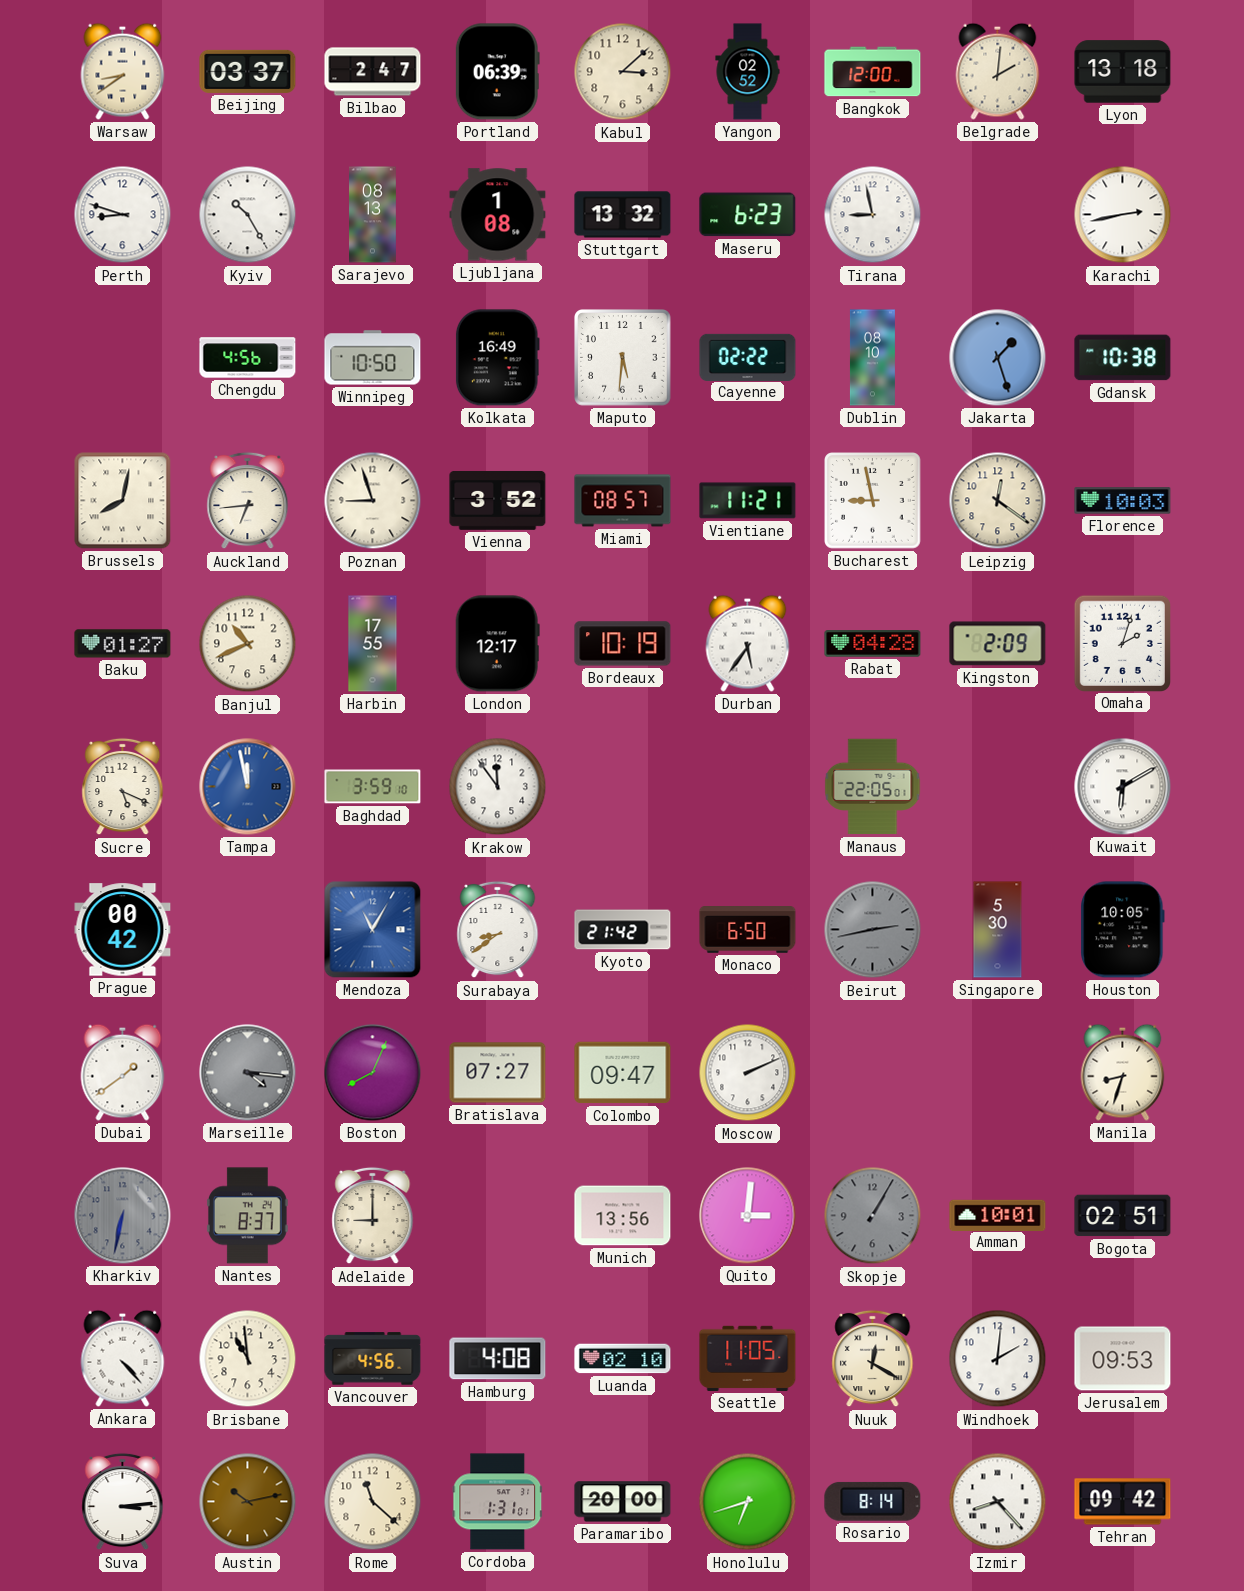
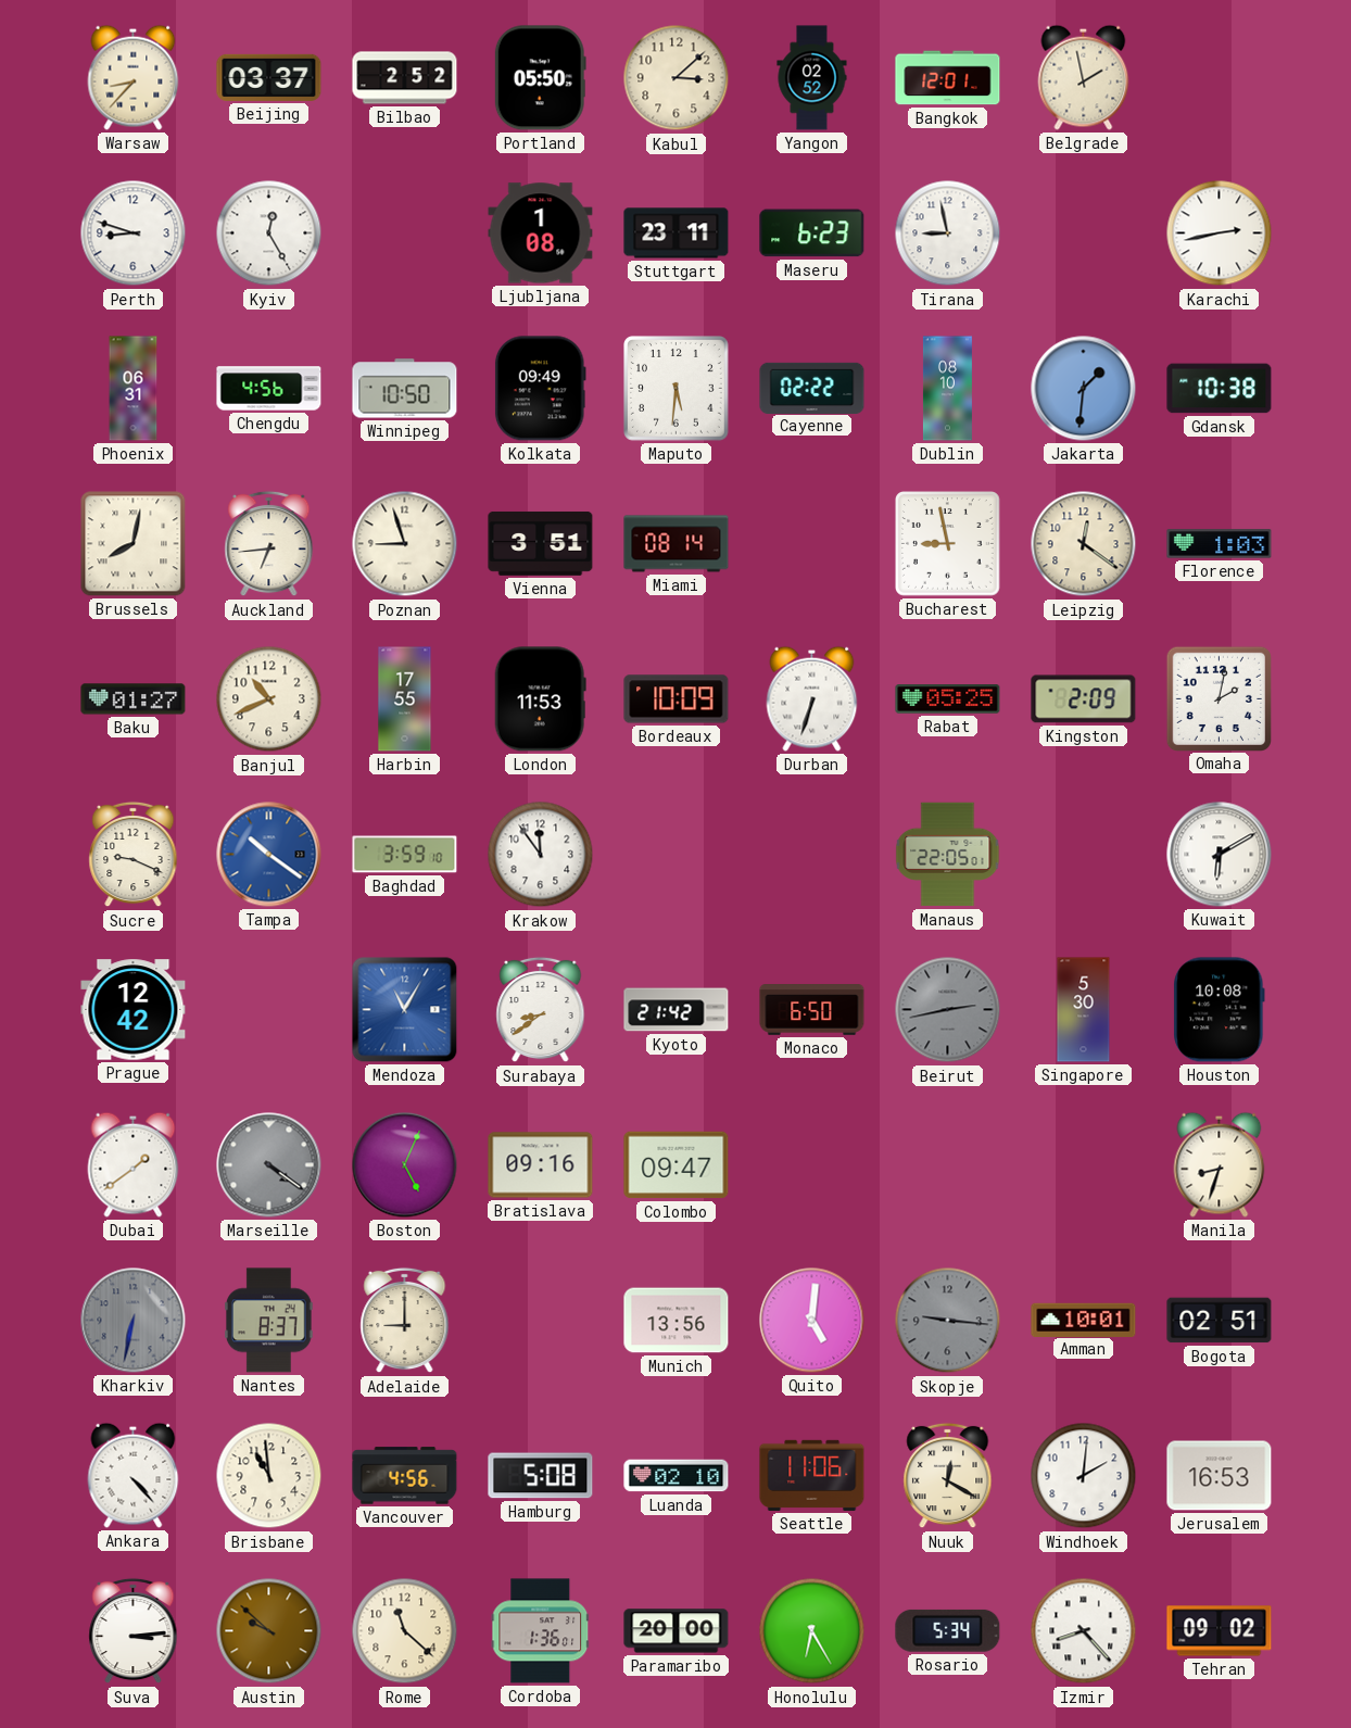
Warsaw: 8:39 -> 8:37 (134, 77)
Bilbao: 2:47 -> 2:52 (405, 78)
Portland: 06:39 -> 05:50 (540, 78)
Bangkok: 12:00 -> 12:01 (948, 78)
Belgrade: 2:01 -> 1:58 (1084, 77)
Lyon: 13:18 -> none (1123, 72)
Kyiv: 10:25 -> 12:25 (269, 234)
Sarajevo: 08:13 -> none (373, 215)
Stuttgart: 13:32 -> 23:11 (677, 234)
Phoenix: none -> 06:31 (134, 389)
Kolkata: 16:49 -> 09:49 (540, 389)
Jakarta: 1:27 -> 1:31 (1084, 389)
Vienna: 3:52 -> 3:51 (541, 543)
Miami: 08:57 -> 08:14 (677, 544)
Vientiane: 11:21 -> none (748, 501)
Florence: 10:03 -> 1:03 (1220, 544)
London: 12:17 -> 11:53 (540, 699)
Bordeaux: 10:19 -> 10:09 (677, 699)
Durban: 5:36 -> 6:33 (812, 698)
Rabat: 04:28 -> 05:25 (948, 699)
Omaha: 2:03 -> 2:02 (1219, 698)
Sucre: 5:19 -> 9:19 (134, 855)
Tampa: 11:58 -> 10:21 (269, 855)
Prague: 00:42 -> 12:42 (134, 1010)
Houston: 10:05 -> 10:08 (1220, 1010)
Marseille: 4:16 -> 4:21 (269, 1165)
Boston: 8:04 -> 5:04 (405, 1165)
Bratislava: 07:27 -> 09:16 (541, 1165)
Moscow: 2:11 -> none (748, 1073)
Quito: 3:01 -> 5:01 (812, 1321)
Skopje: 1:05 -> 9:16 (948, 1321)
Hamburg: 4:08 -> 5:08 (541, 1476)
Seattle: 11:05 -> 11:06 (812, 1475)
Jerusalem: 09:53 -> 16:53 (1220, 1476)
Austin: 10:13 -> 9:52 (269, 1631)
Cordoba: 1:31 -> 1:36 (541, 1631)
Honolulu: 6:42 -> 6:25 (812, 1631)
Rosario: 8:14 -> 5:34 (948, 1630)
Tehran: 09:42 -> 09:02 (1220, 1631)
